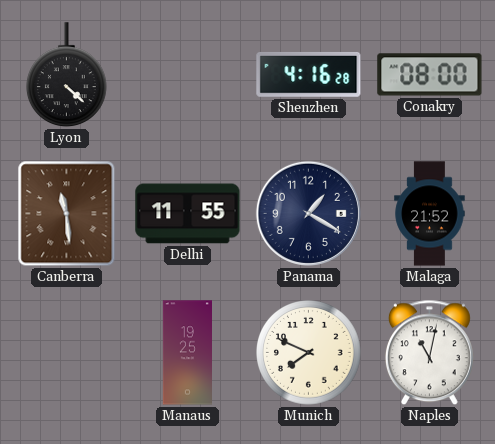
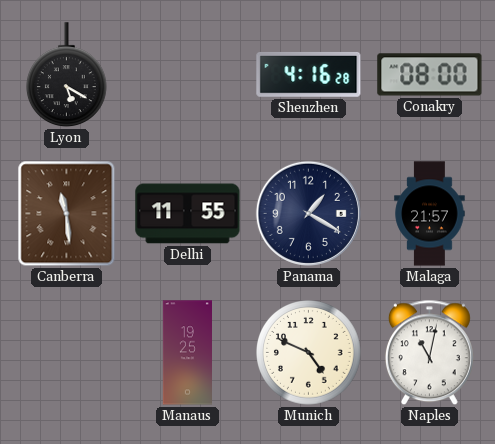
Lyon: 4:22 -> 5:20 (67, 75)
Malaga: 21:52 -> 21:57 (430, 214)
Munich: 7:49 -> 4:49 (309, 353)
